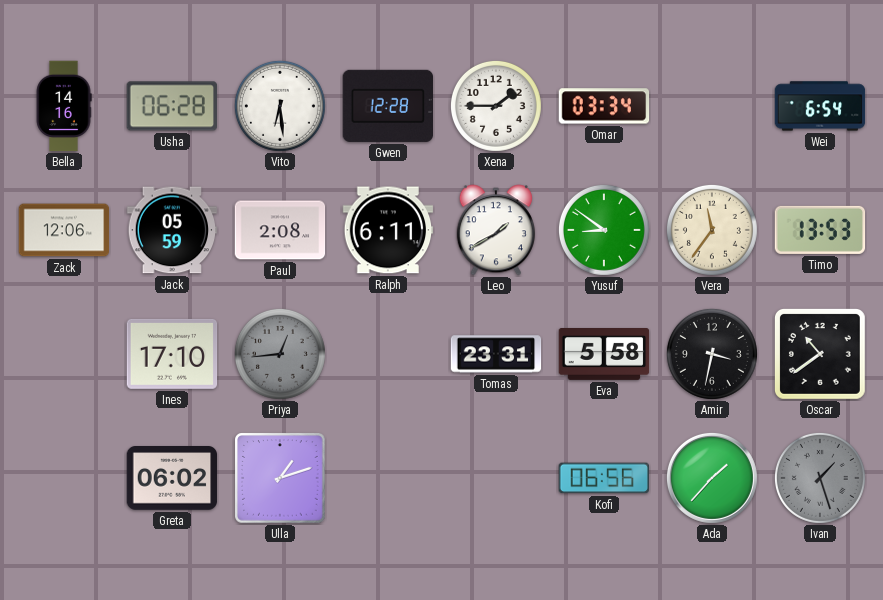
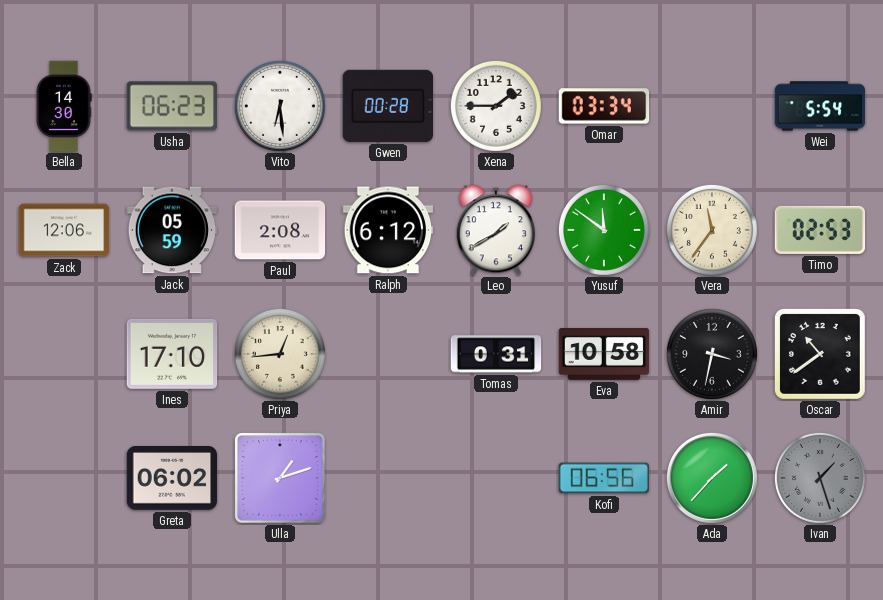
Bella: 14:16 -> 14:30 (64, 106)
Usha: 06:28 -> 06:23 (171, 106)
Gwen: 12:28 -> 00:28 (387, 106)
Wei: 6:54 -> 5:54 (820, 106)
Ralph: 6:11 -> 6:12 (388, 230)
Yusuf: 8:51 -> 11:51 (604, 230)
Timo: 13:53 -> 02:53 (820, 230)
Priya dial: grey -> cream (280, 354)
Tomas: 23:31 -> 0:31 (496, 354)
Eva: 5:58 -> 10:58 (604, 355)
